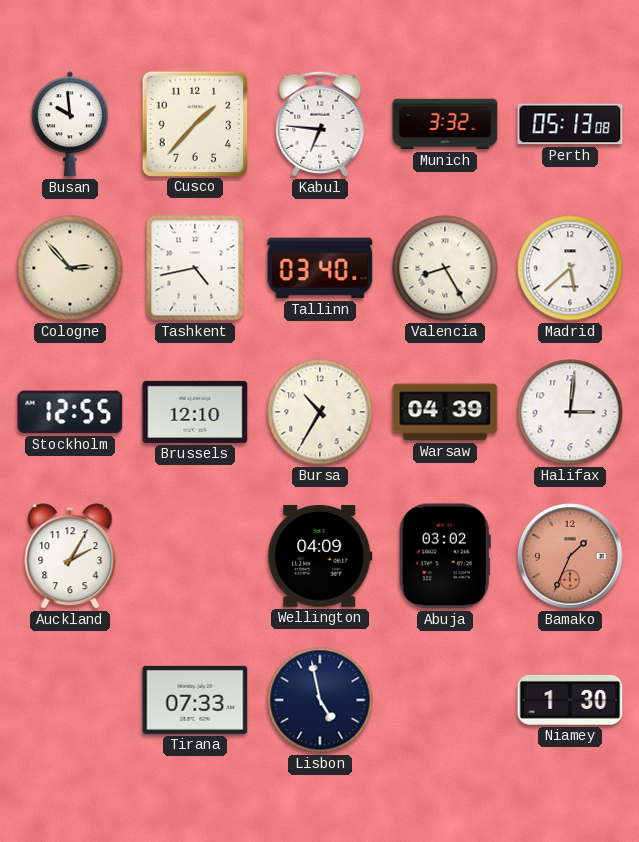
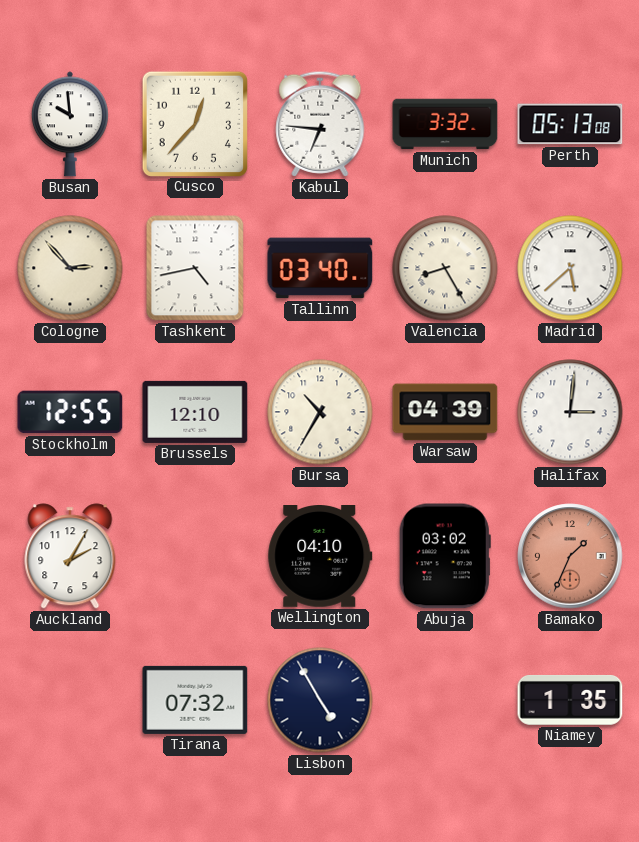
Cusco: 1:37 -> 12:37 (194, 123)
Wellington: 04:09 -> 04:10 (320, 557)
Tirana: 07:33 -> 07:32 (195, 700)
Lisbon: 4:58 -> 4:55 (320, 700)
Niamey: 1:30 -> 1:35 (570, 700)
